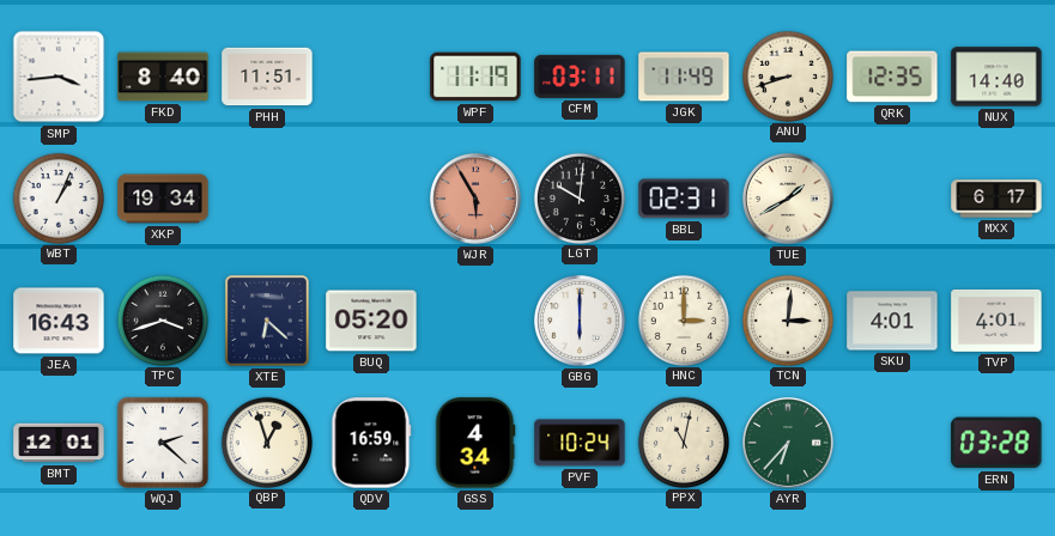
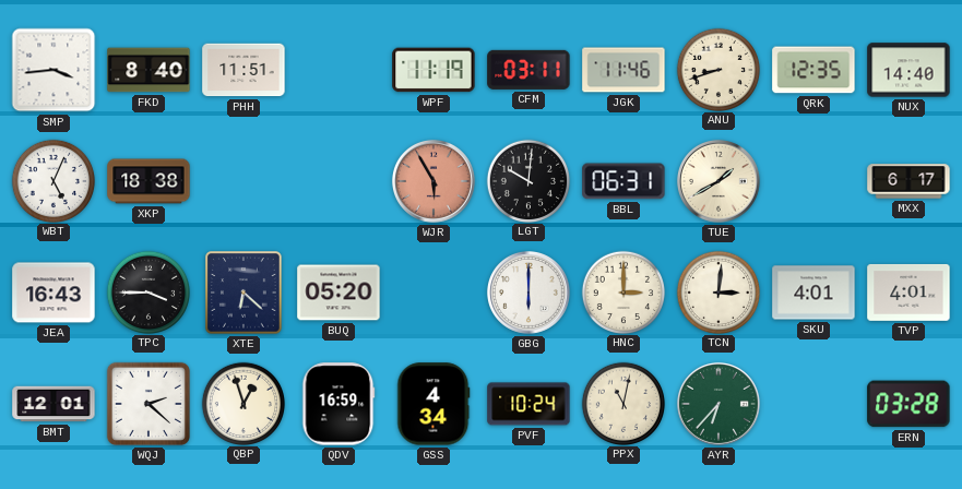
JGK: 11:49 -> 11:46 (623, 70)
WBT: 1:04 -> 5:04 (52, 180)
XKP: 19:34 -> 18:38 (149, 181)
BBL: 02:31 -> 06:31 (623, 181)
TPC: 3:42 -> 3:45 (147, 291)
